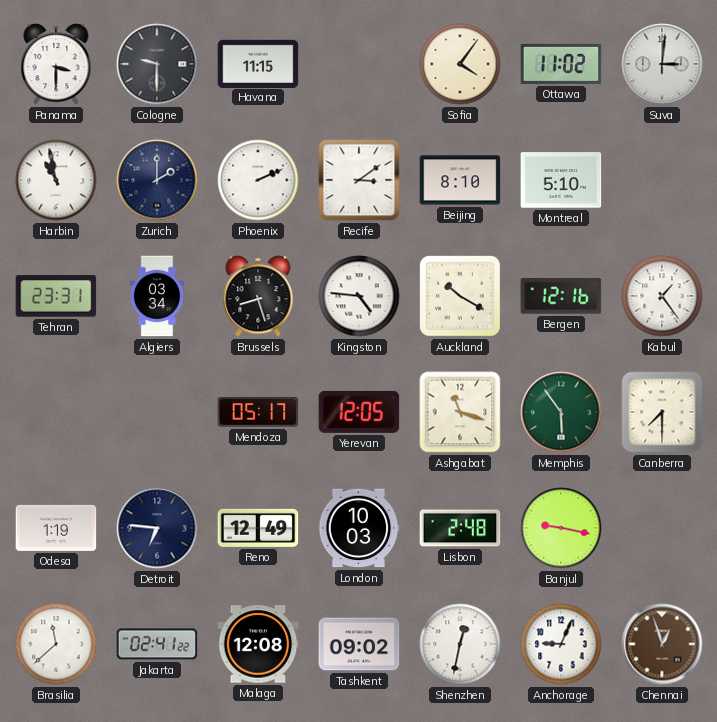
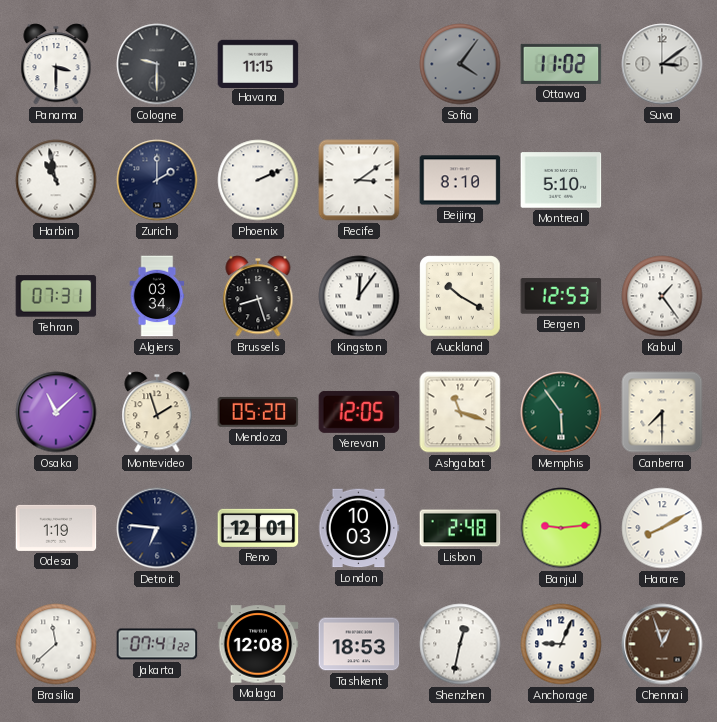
Sofia dial: cream -> grey (460, 64)
Suva: 3:01 -> 3:09 (662, 64)
Tehran: 23:31 -> 07:31 (56, 296)
Kingston: 4:46 -> 12:06 (359, 296)
Bergen: 12:16 -> 12:53 (561, 296)
Osaka: none -> 11:08 (56, 412)
Montevideo: none -> 1:57 (157, 412)
Mendoza: 05:17 -> 05:20 (258, 412)
Reno: 12:49 -> 12:01 (258, 528)
Banjul: 9:17 -> 9:14 (561, 528)
Harare: none -> 8:10 (662, 528)
Jakarta: 02:41 -> 07:41 (157, 644)
Tashkent: 09:02 -> 18:53 (359, 644)
